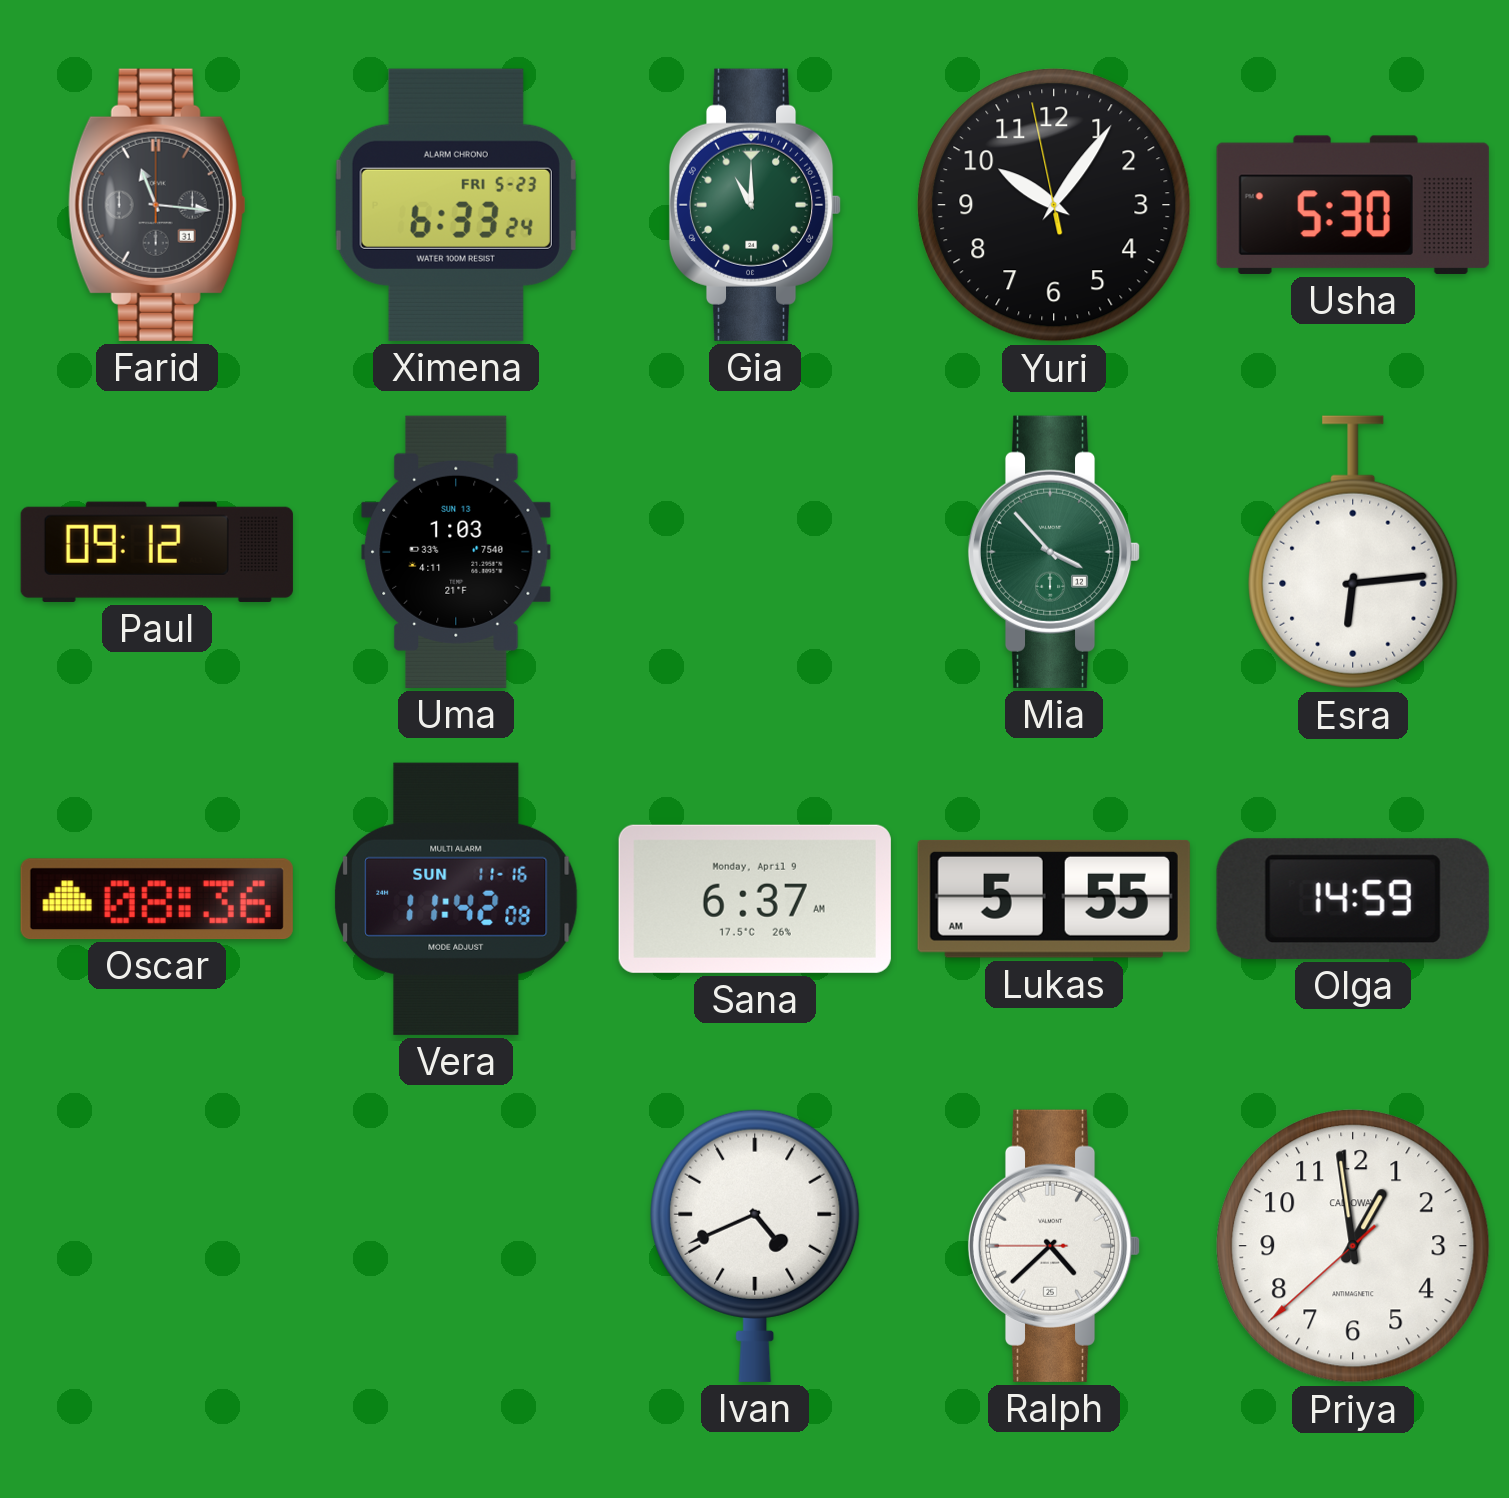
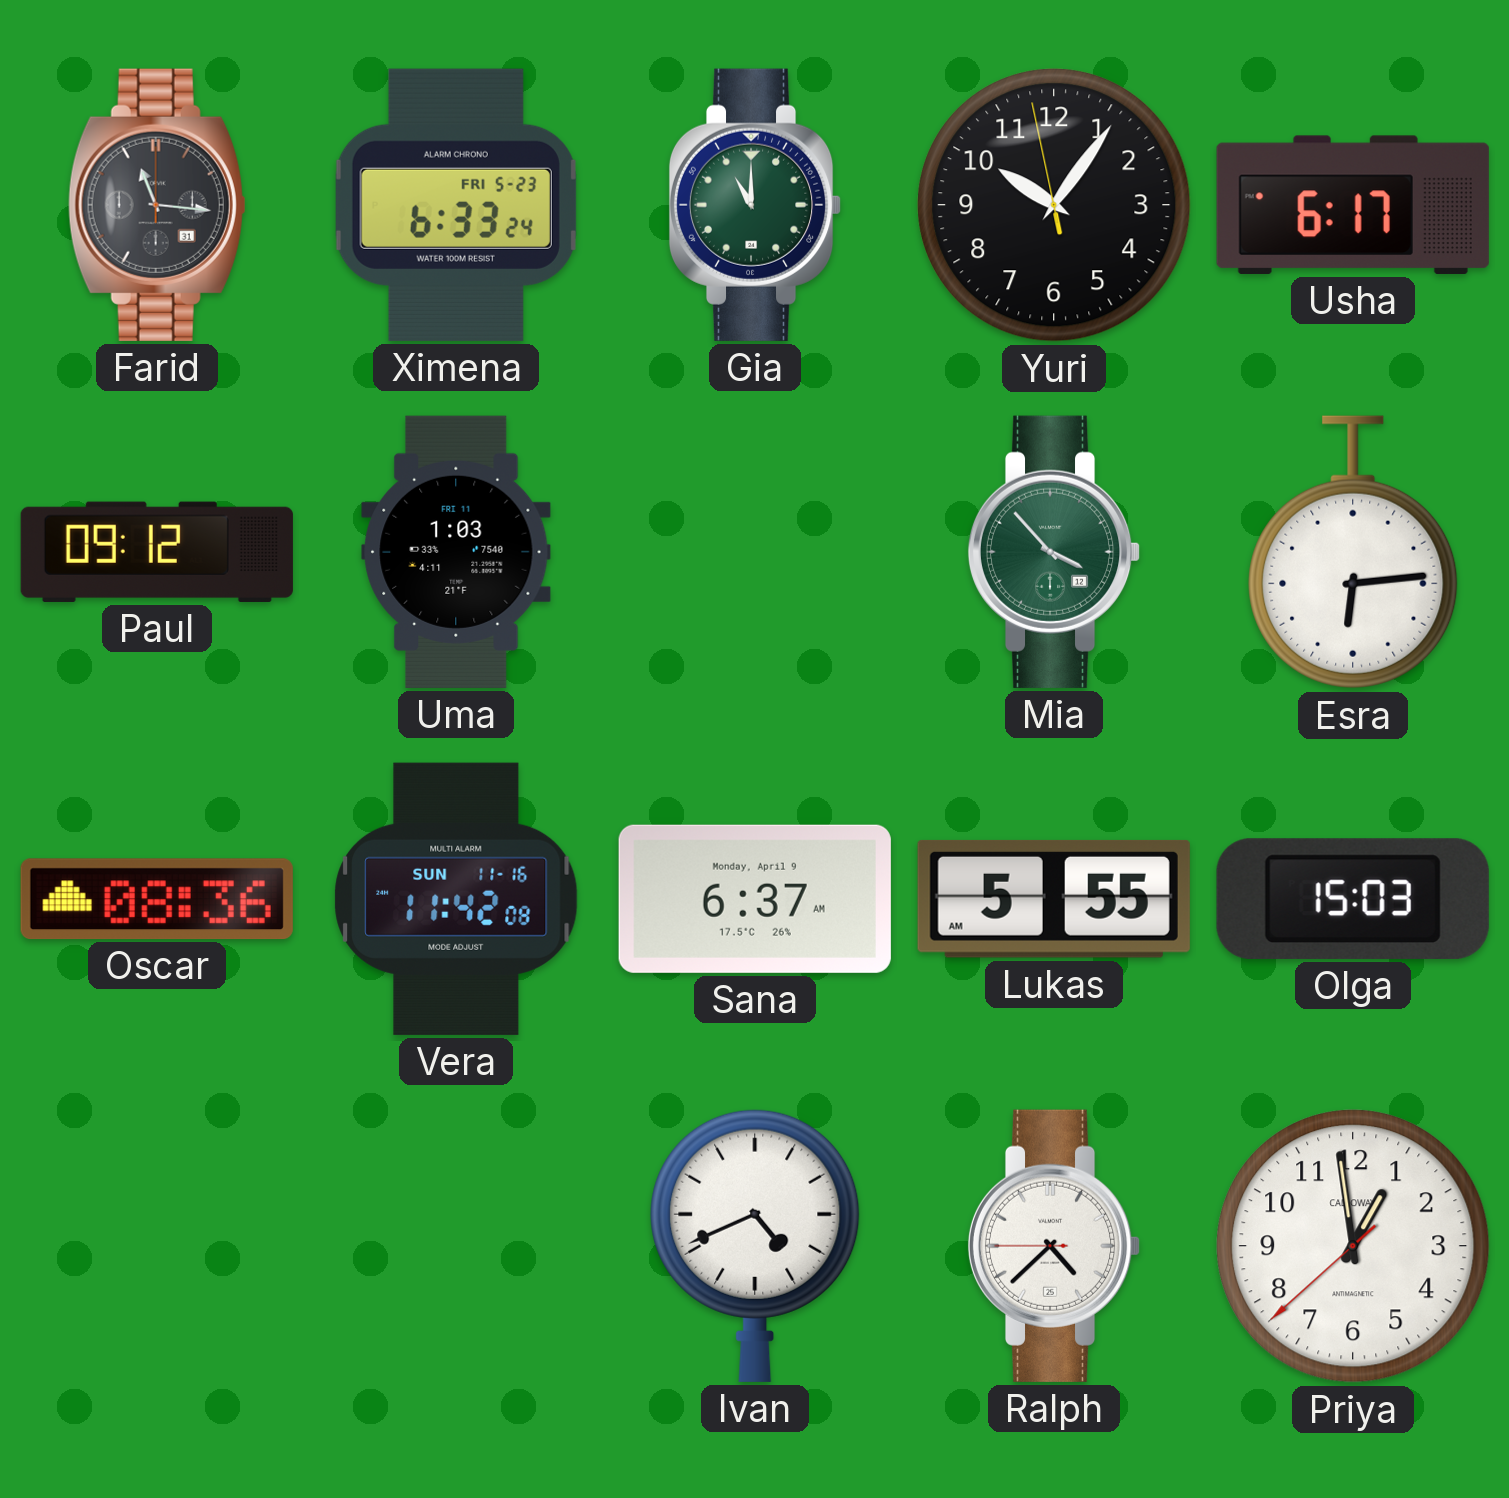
Usha: 5:30 -> 6:17 (1353, 205)
Uma date: SUN 13 -> FRI 11 (456, 552)
Olga: 14:59 -> 15:03 (1353, 899)
